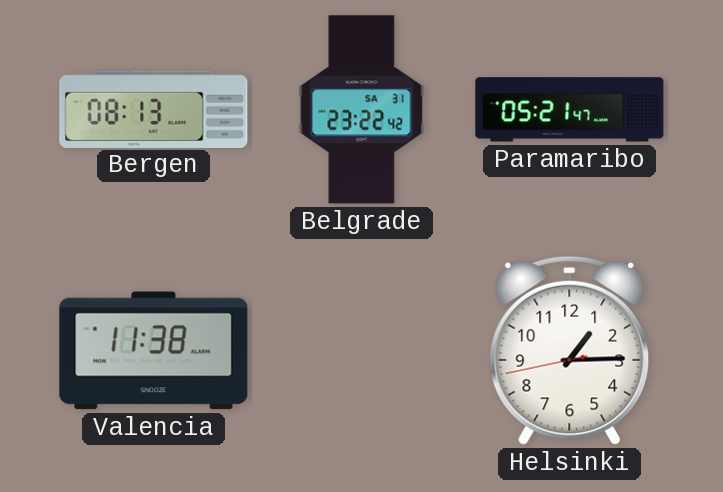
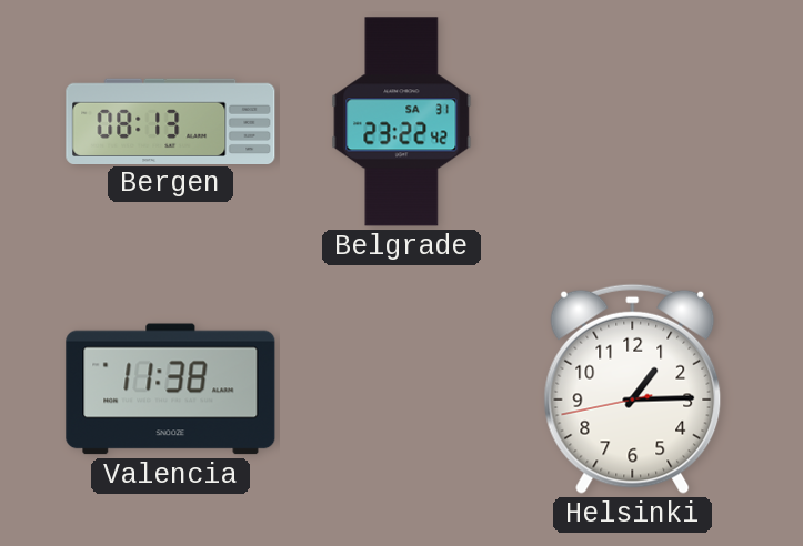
Paramaribo: 05:21 -> none (570, 110)
